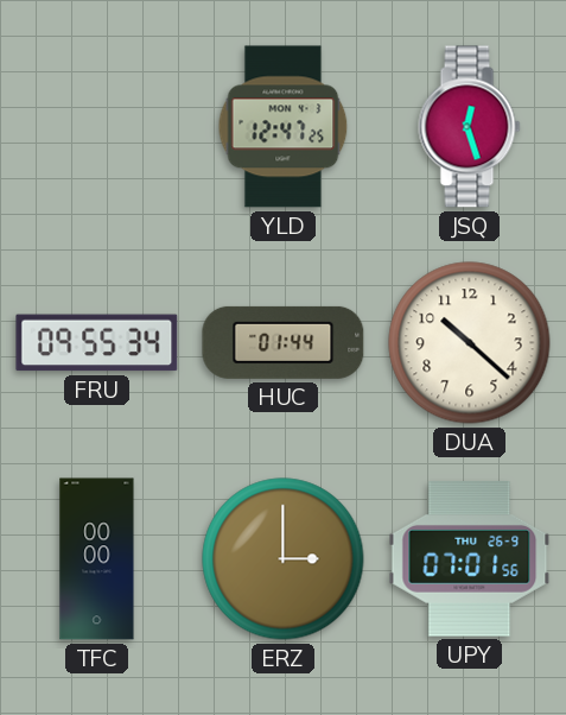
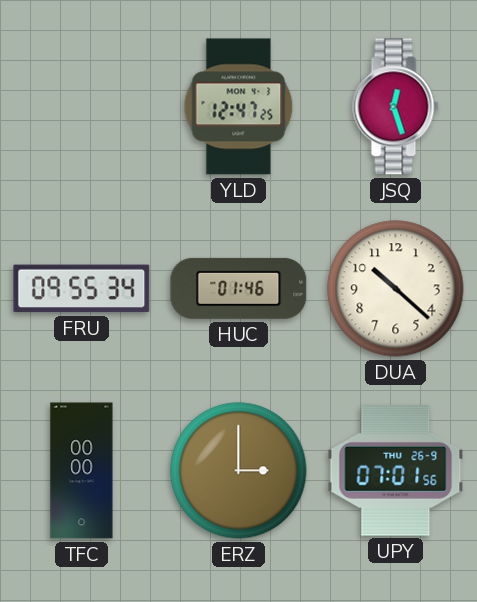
HUC: 01:44 -> 01:46 (239, 288)
